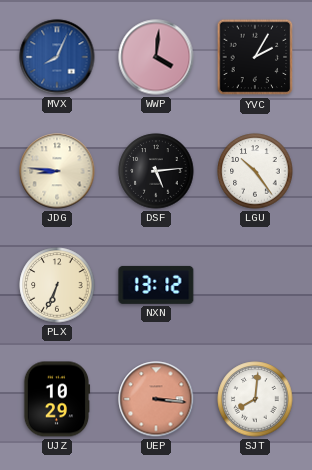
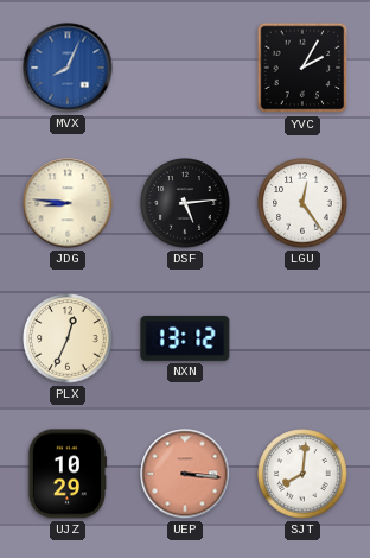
WWP: 4:01 -> none (156, 57)
LGU: 10:24 -> 12:24 (302, 203)
PLX: 6:34 -> 12:34 (68, 338)
